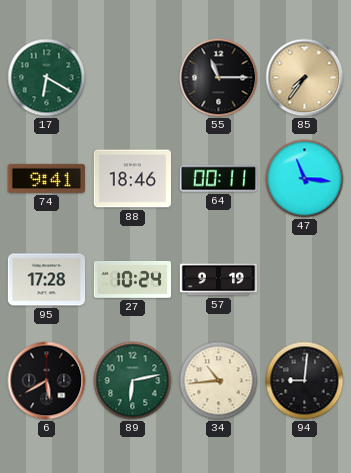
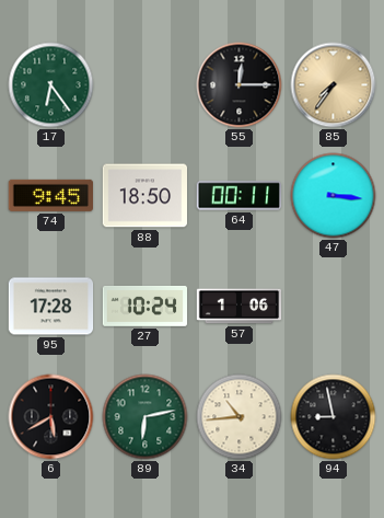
17: 6:20 -> 6:24 (51, 85)
55: 11:15 -> 12:15 (240, 85)
74: 9:41 -> 9:45 (51, 195)
88: 18:46 -> 18:50 (146, 196)
47: 11:16 -> 3:16 (334, 196)
57: 9:19 -> 1:06 (240, 307)
94: 9:01 -> 8:58 (334, 417)
